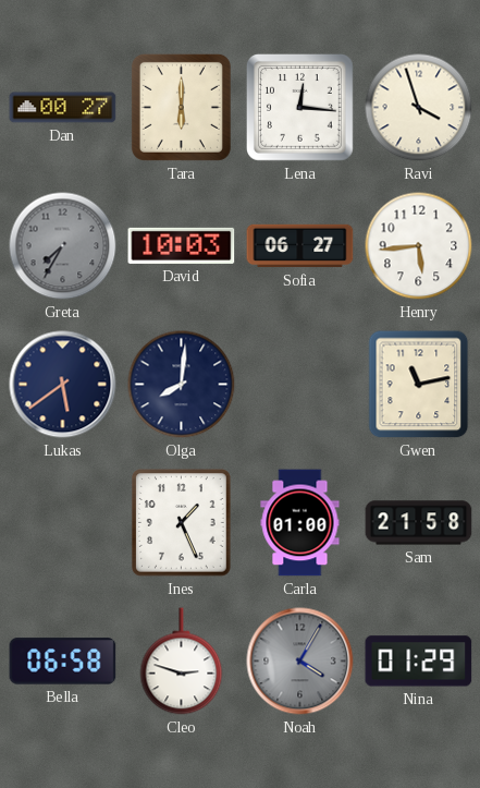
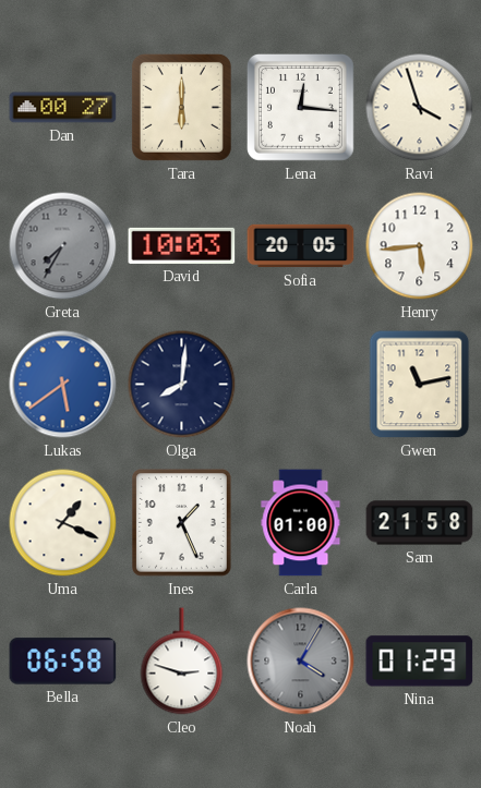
Sofia: 06:27 -> 20:05 (301, 246)
Lukas dial: navy -> blue (63, 385)
Uma: none -> 1:19 (63, 523)
